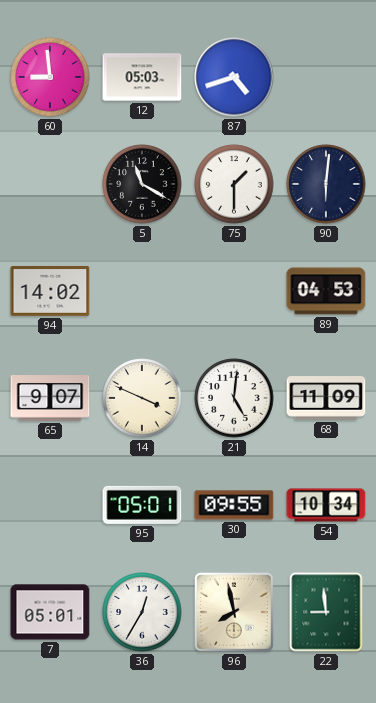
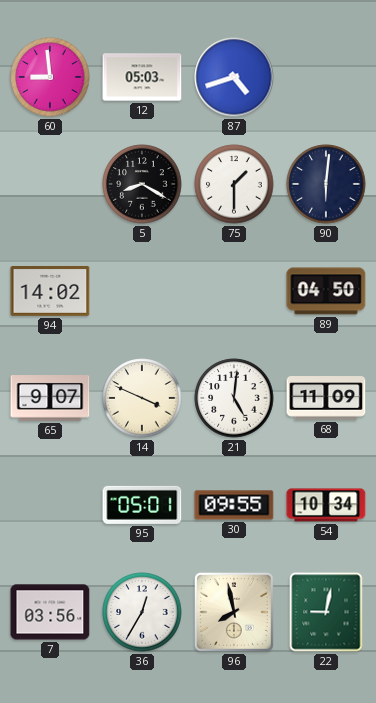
5: 11:20 -> 8:20 (142, 184)
89: 04:53 -> 04:50 (326, 291)
7: 05:01 -> 03:56 (50, 612)
22: 8:59 -> 9:02 (326, 612)
